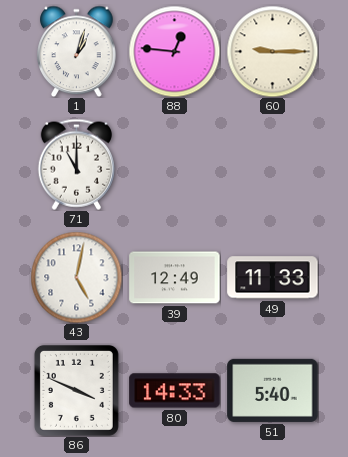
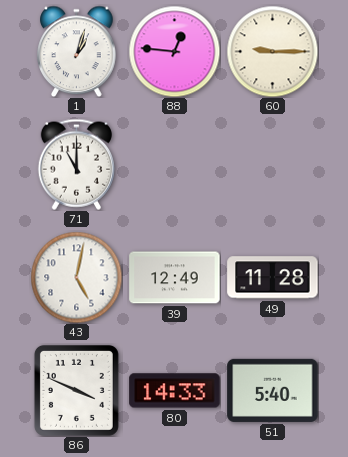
49: 11:33 -> 11:28 (273, 278)
